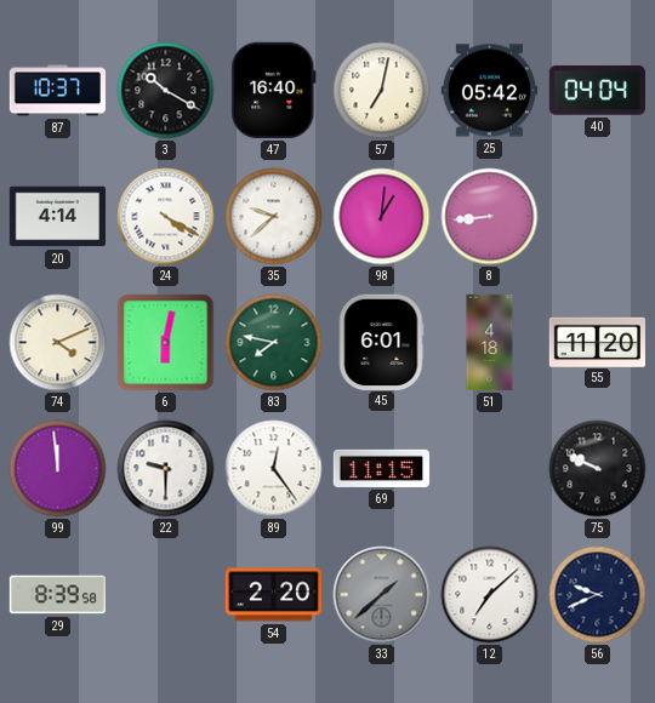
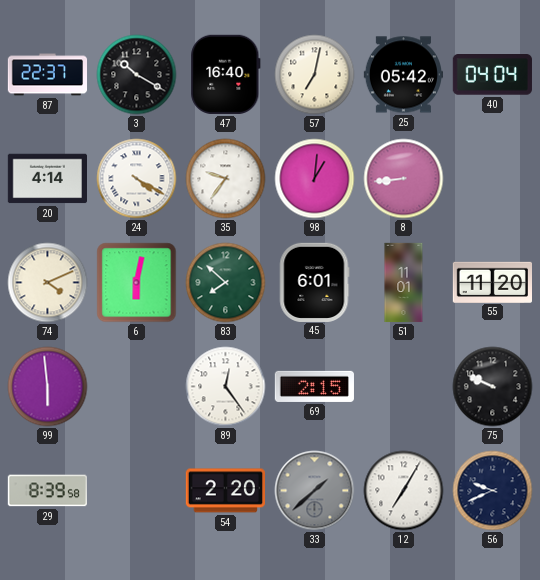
87: 10:37 -> 22:37 (48, 75)
35: 9:38 -> 9:36 (226, 179)
83: 7:47 -> 7:52 (226, 283)
51: 4:18 -> 11:01 (404, 283)
99: 11:59 -> 5:59 (48, 387)
22: 9:30 -> none (166, 469)
69: 11:15 -> 2:15 (314, 386)
12: 7:08 -> 7:05 (404, 491)
